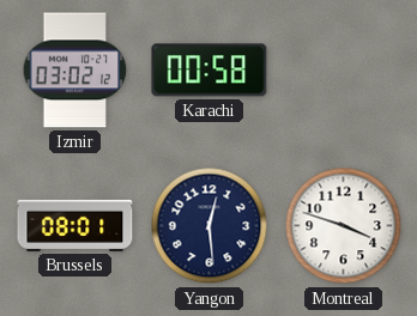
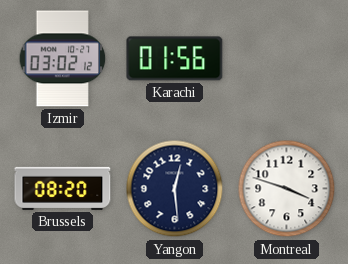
Karachi: 00:58 -> 01:56 (175, 59)
Brussels: 08:01 -> 08:20 (63, 188)
